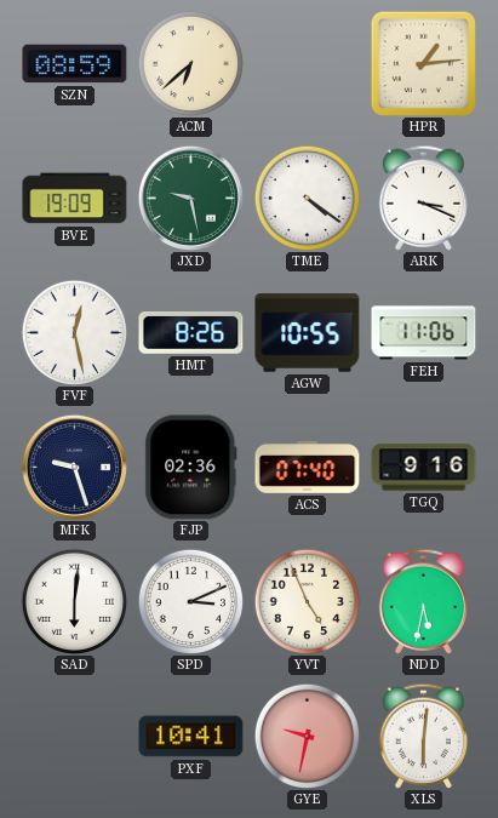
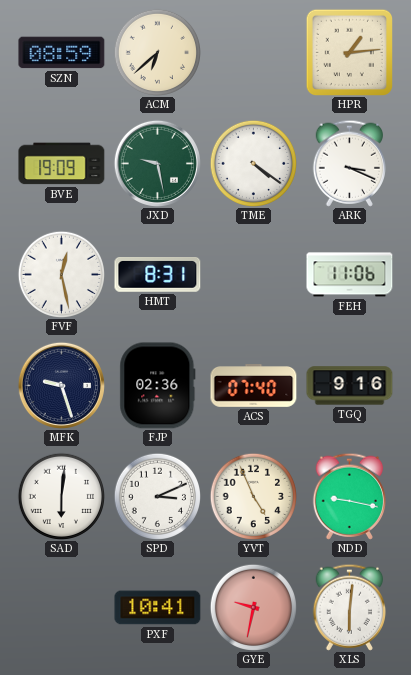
HMT: 8:26 -> 8:31 (158, 275)
AGW: 10:55 -> none (308, 333)
NDD: 5:32 -> 9:17 (349, 496)
